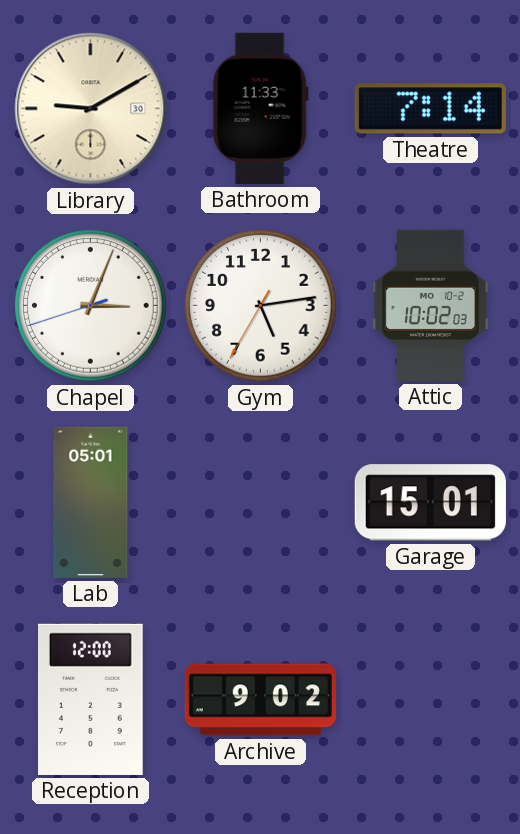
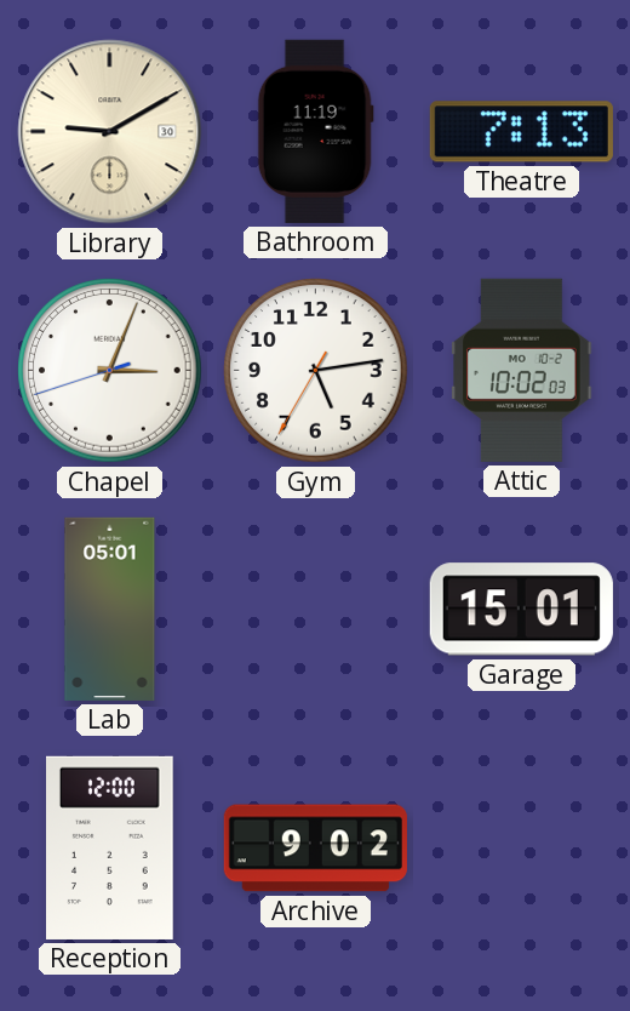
Bathroom: 11:33 -> 11:19 (315, 131)
Theatre: 7:14 -> 7:13 (521, 132)
